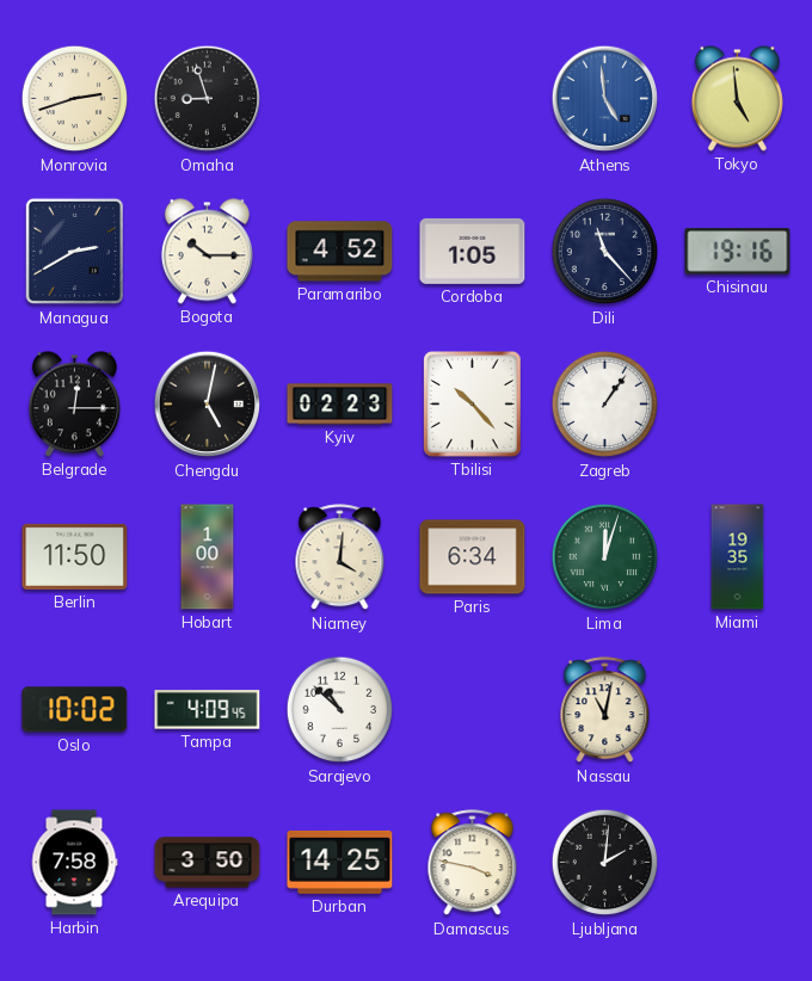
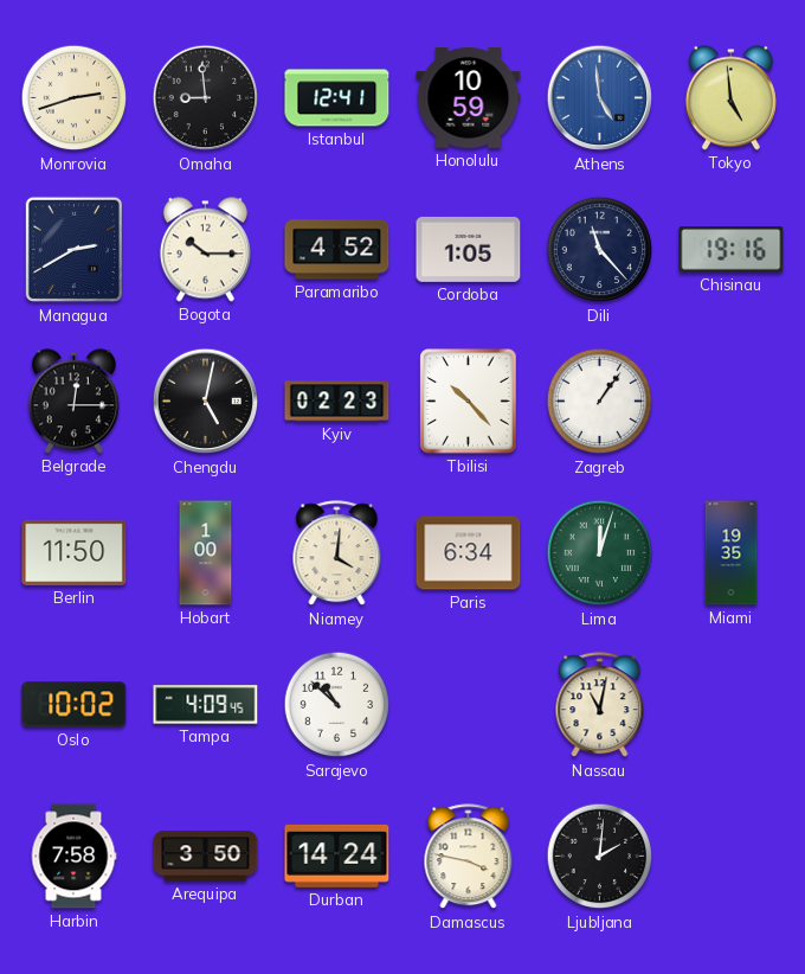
Omaha: 8:57 -> 8:59 (206, 98)
Istanbul: none -> 12:41 (337, 98)
Honolulu: none -> 10:59 (469, 98)
Durban: 14:25 -> 14:24 (337, 856)
